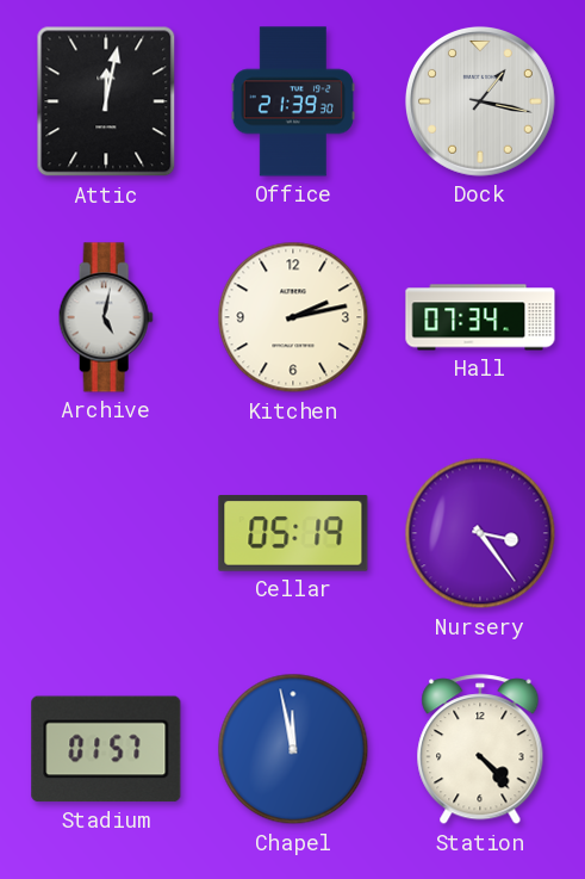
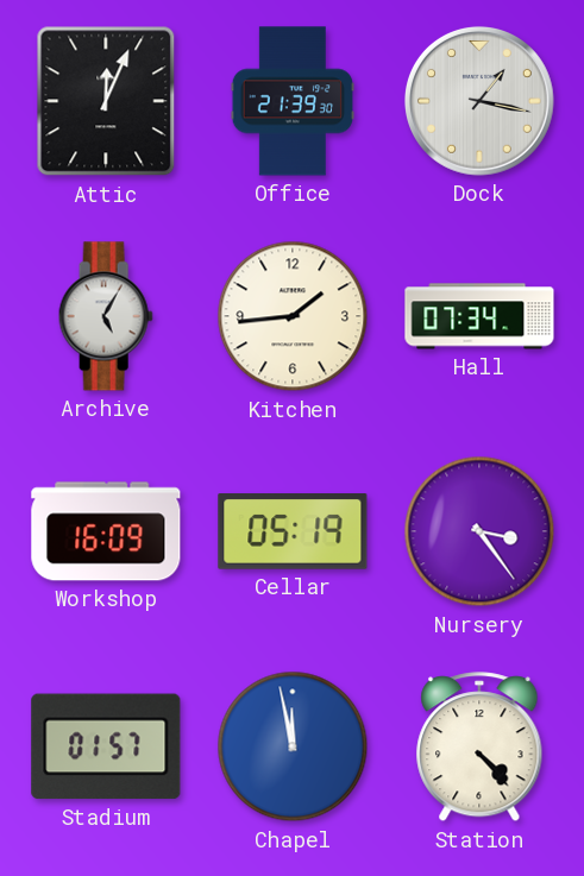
Attic: 12:02 -> 12:04 (106, 101)
Archive: 5:02 -> 5:05 (106, 316)
Kitchen: 2:13 -> 1:44 (293, 316)
Workshop: none -> 16:09 (106, 531)
